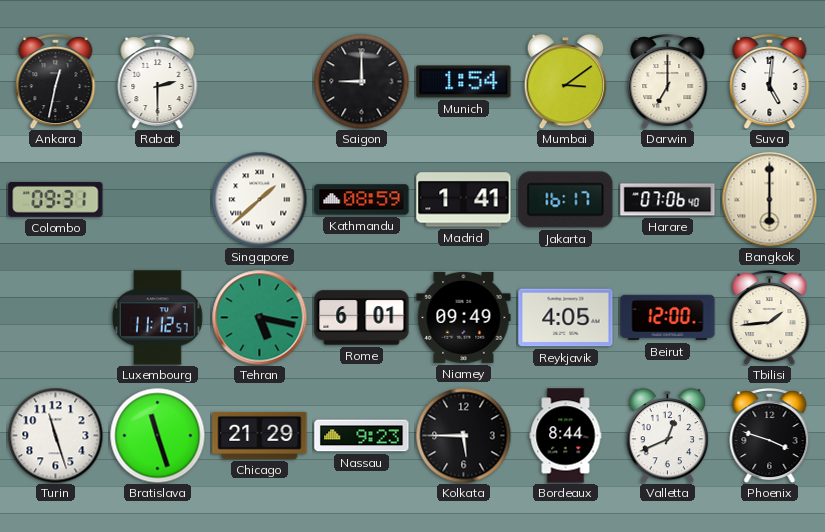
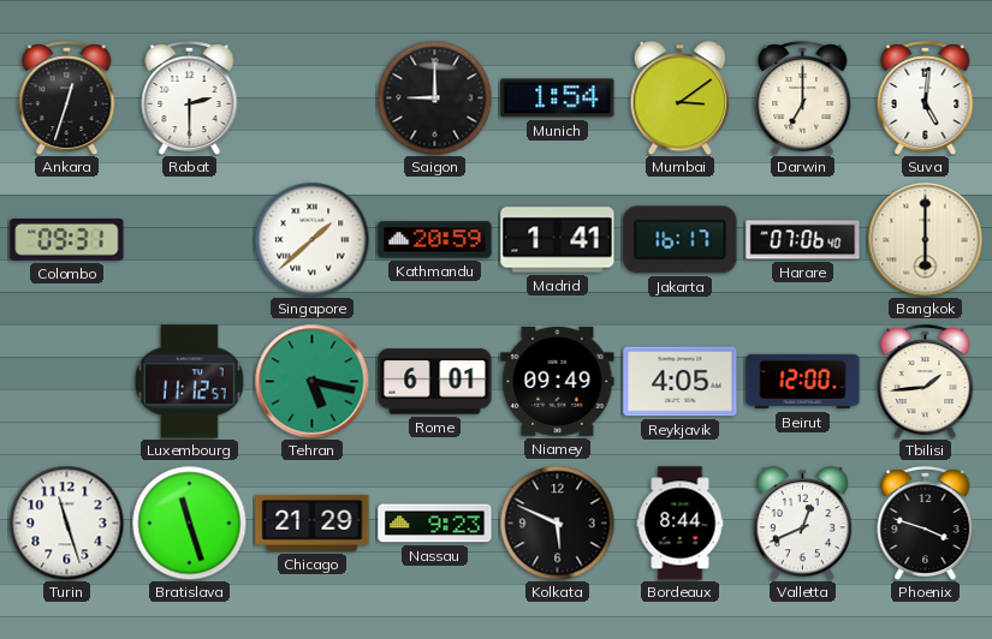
Ankara: 12:32 -> 12:33 (67, 98)
Kathmandu: 08:59 -> 20:59 (435, 240)
Kolkata: 5:45 -> 5:49 (557, 522)
